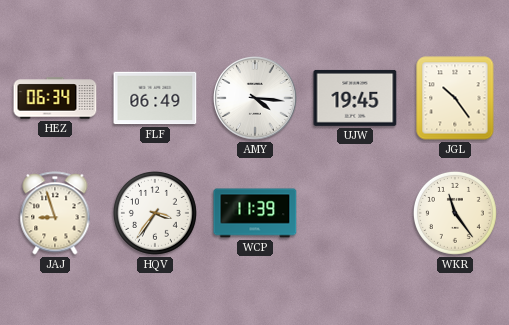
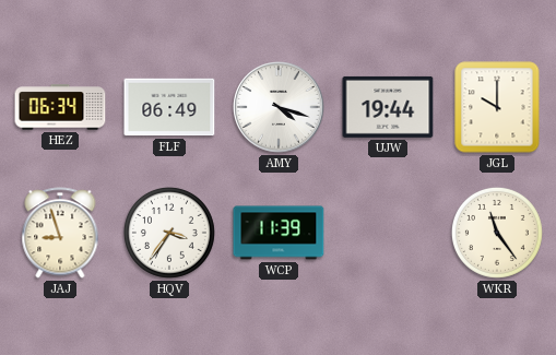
AMY: 4:16 -> 4:18 (279, 107)
UJW: 19:45 -> 19:44 (388, 107)
JGL: 10:24 -> 10:00 (497, 107)
